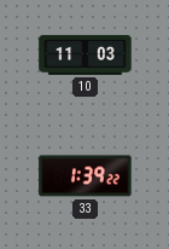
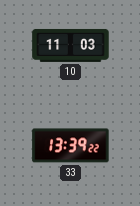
33: 1:39 -> 13:39 (71, 146)
